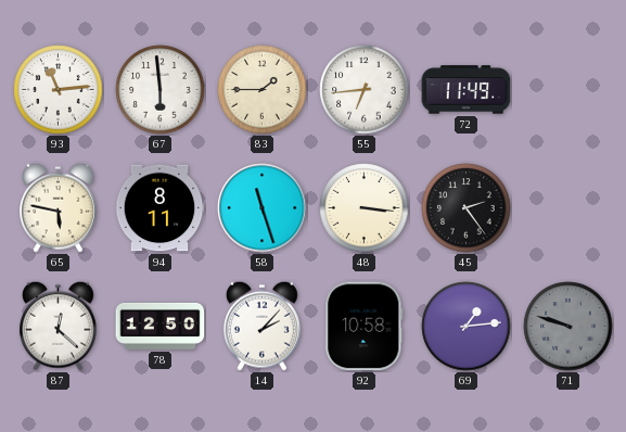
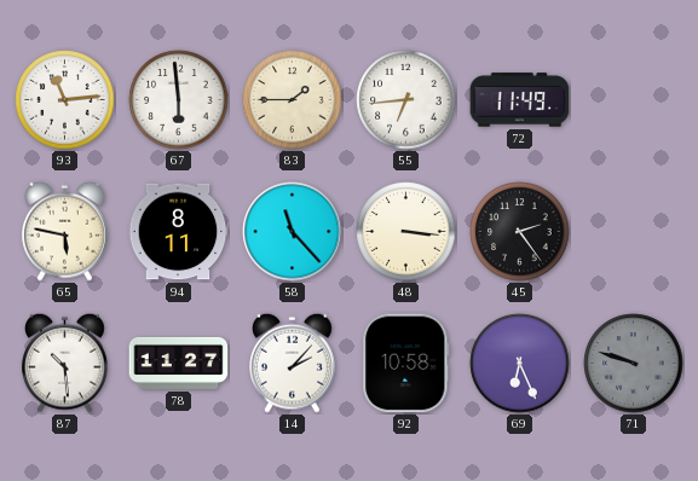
58: 11:27 -> 11:23 (293, 232)
87: 12:22 -> 10:29 (65, 363)
78: 12:50 -> 11:27 (179, 363)
69: 1:14 -> 6:26 (520, 364)
